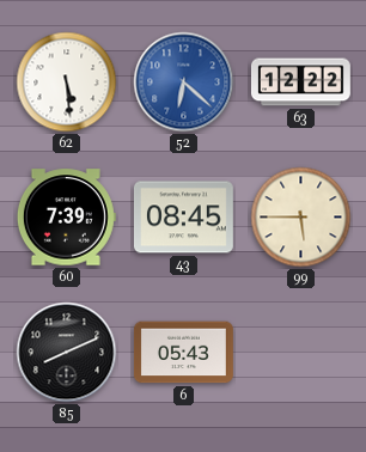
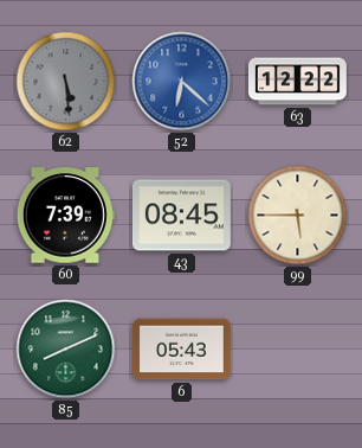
62 dial: white -> grey (66, 82)
85 dial: black -> green (66, 350)
